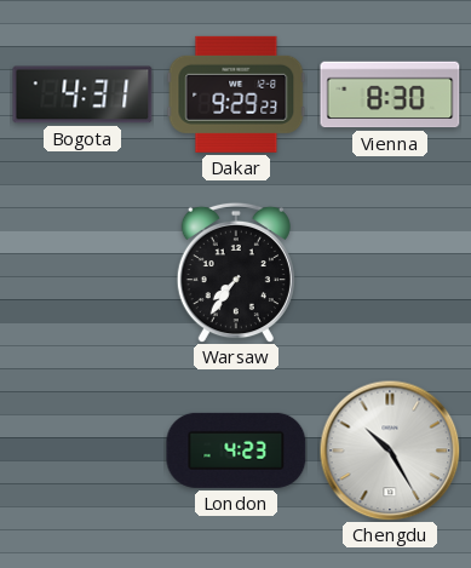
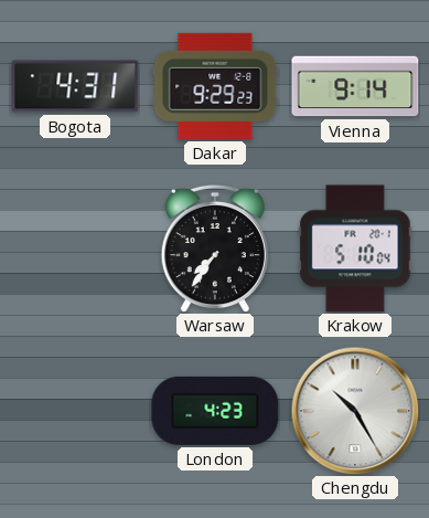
Vienna: 8:30 -> 9:14 (355, 86)
Krakow: none -> 5:10 (355, 249)
